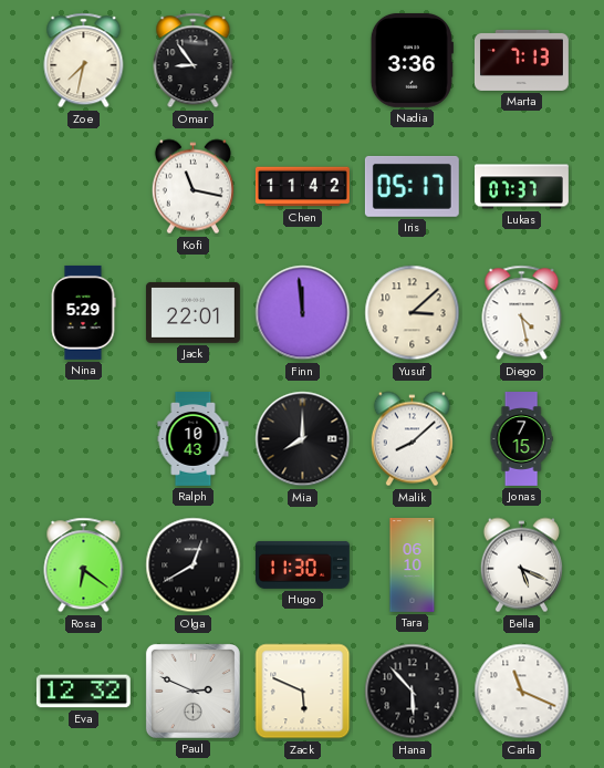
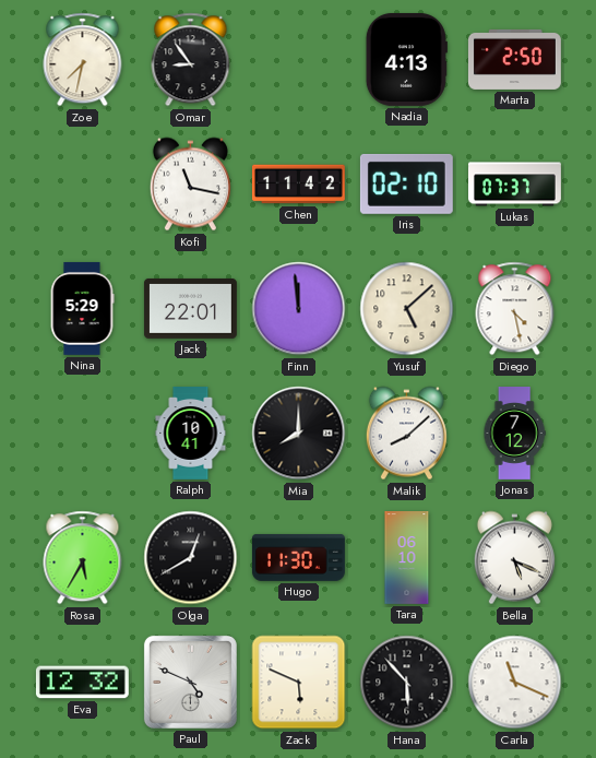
Nadia: 3:36 -> 4:13 (406, 59)
Marta: 7:13 -> 2:50 (515, 59)
Iris: 05:17 -> 02:10 (406, 183)
Yusuf: 3:08 -> 5:08 (407, 309)
Ralph: 10:43 -> 10:41 (191, 434)
Jonas: 7:15 -> 7:12 (514, 434)
Rosa: 6:21 -> 5:35 (83, 558)
Paul: 2:49 -> 4:49 (190, 682)
